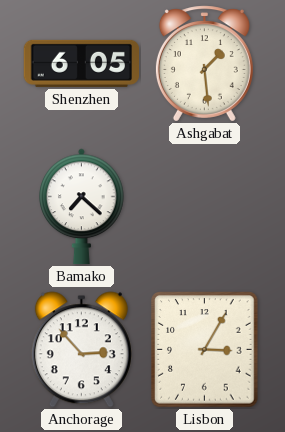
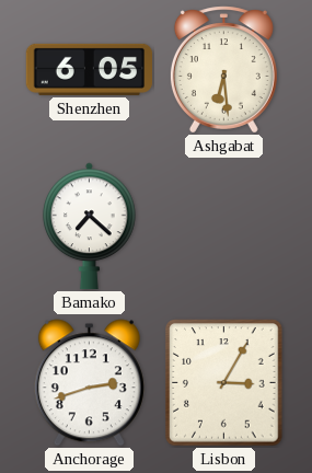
Ashgabat: 1:29 -> 6:29 (223, 70)
Anchorage: 2:53 -> 2:42 (89, 383)
